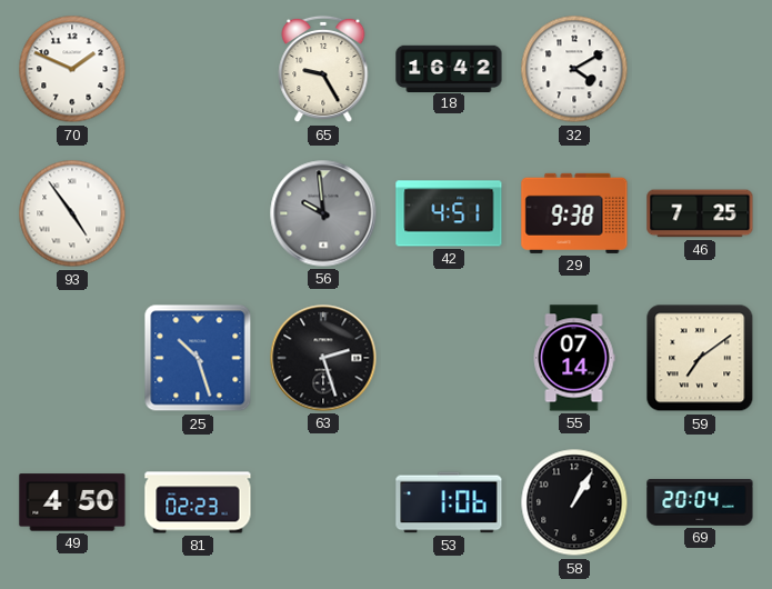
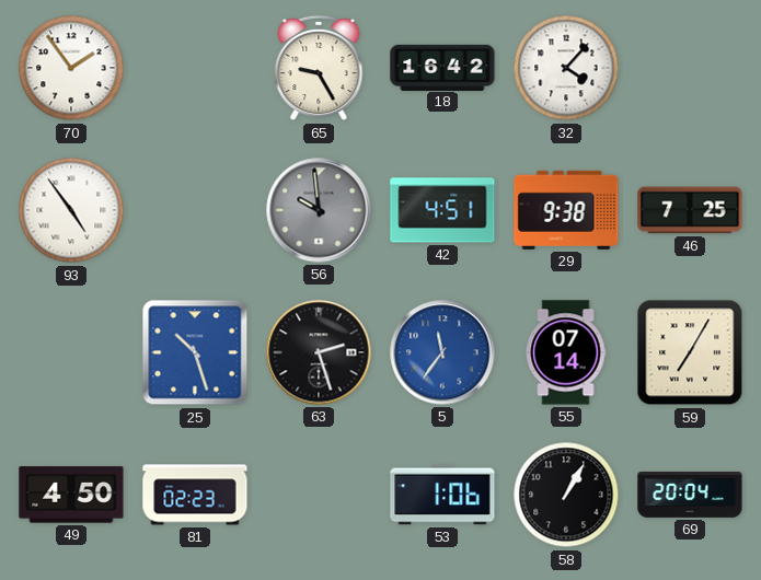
70: 1:49 -> 1:54 (71, 68)
32: 4:10 -> 4:07 (566, 68)
5: none -> 11:36 (442, 352)
59: 7:09 -> 7:05 (690, 352)
